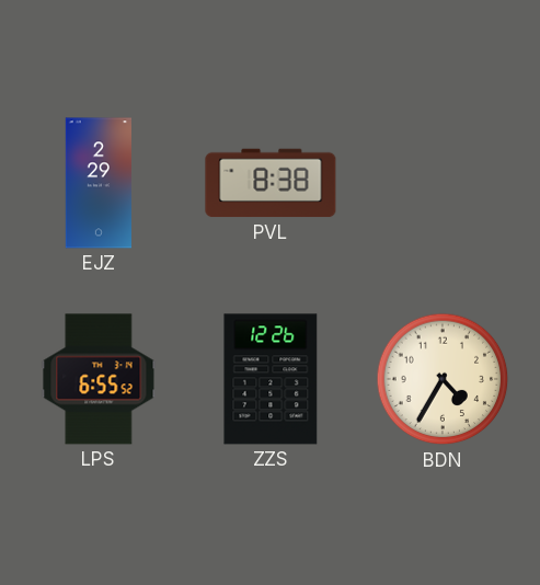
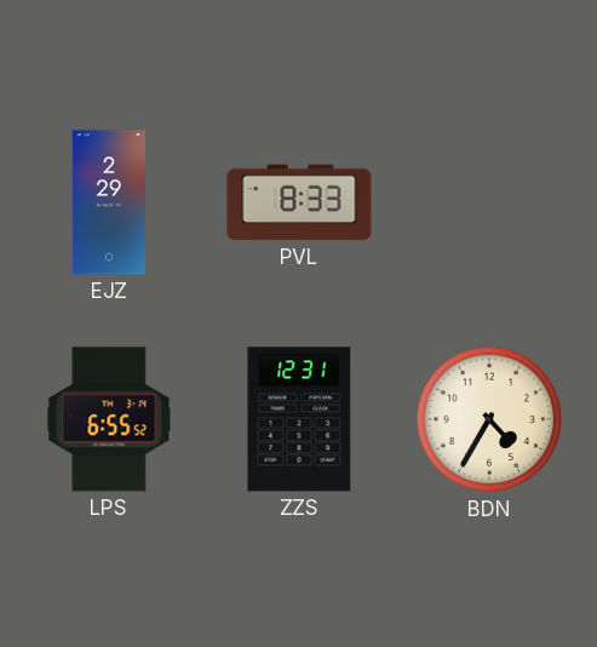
PVL: 8:38 -> 8:33 (299, 202)
ZZS: 12:26 -> 12:31 (299, 419)
